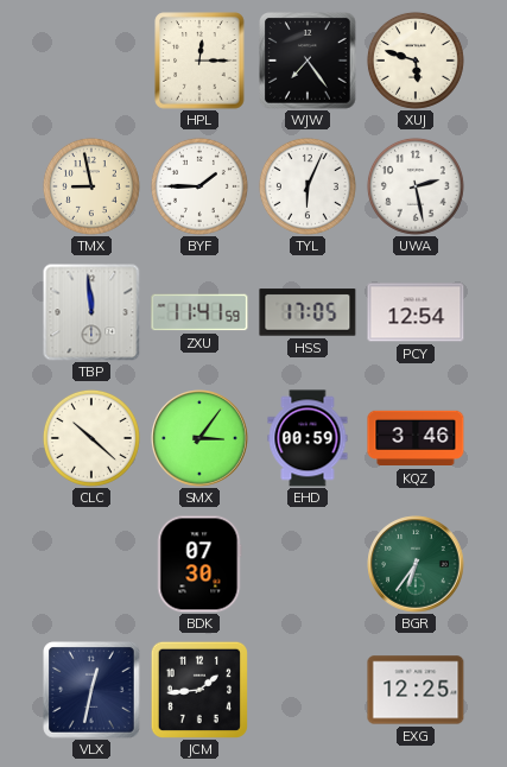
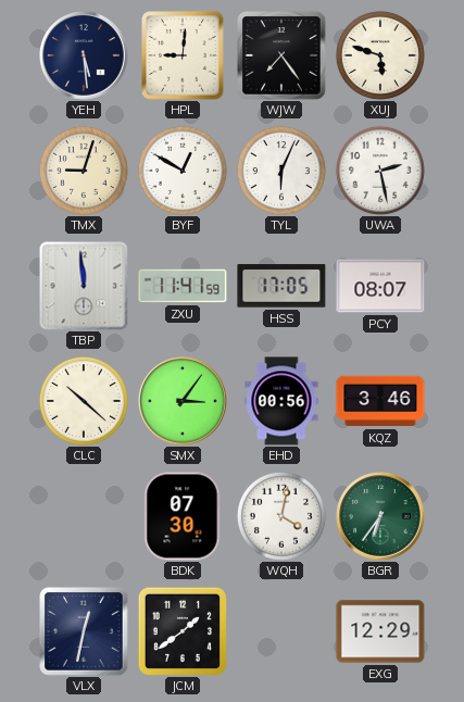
YEH: none -> 5:29 (84, 55)
HPL: 12:15 -> 9:01 (183, 55)
TMX: 8:58 -> 9:03 (84, 171)
BYF: 1:45 -> 12:50 (183, 171)
PCY: 12:54 -> 08:07 (380, 286)
EHD: 00:59 -> 00:56 (281, 401)
WQH: none -> 4:02 (281, 516)
JCM: 1:44 -> 1:39 (181, 630)
EXG: 12:25 -> 12:29 (380, 631)
